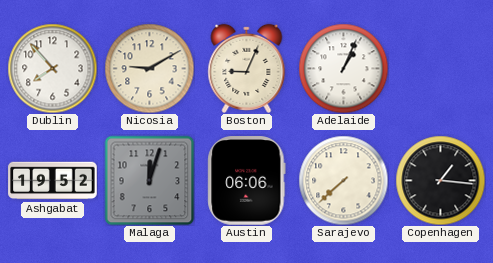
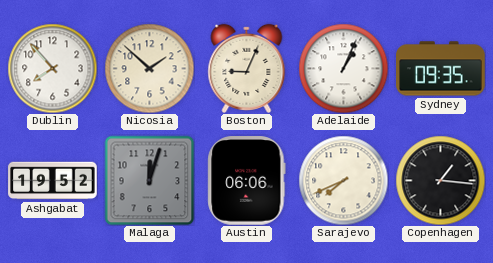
Nicosia: 9:10 -> 1:52 (149, 68)
Sydney: none -> 09:35 (441, 69)
Sarajevo: 7:38 -> 7:41 (343, 180)
